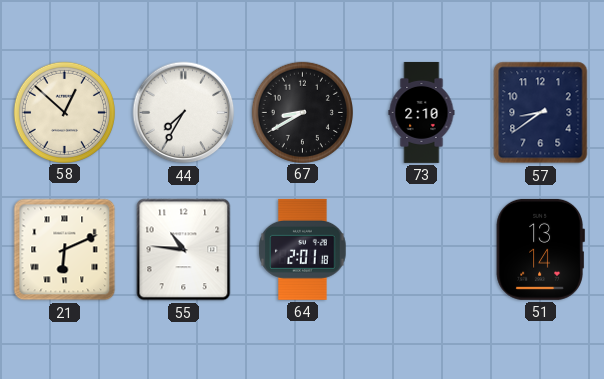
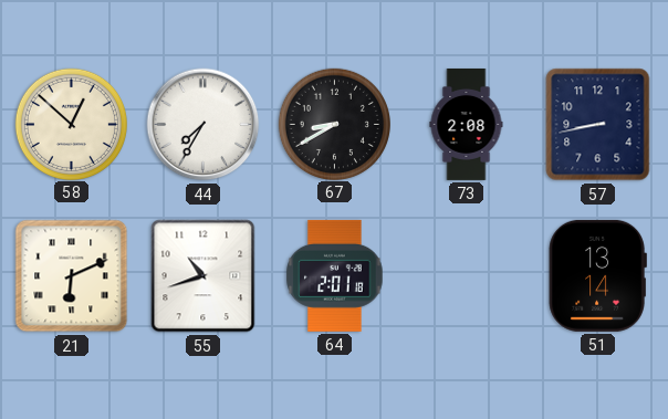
73: 2:10 -> 2:08 (467, 124)
57: 8:39 -> 8:43 (598, 125)
55: 10:46 -> 10:42 (203, 276)
